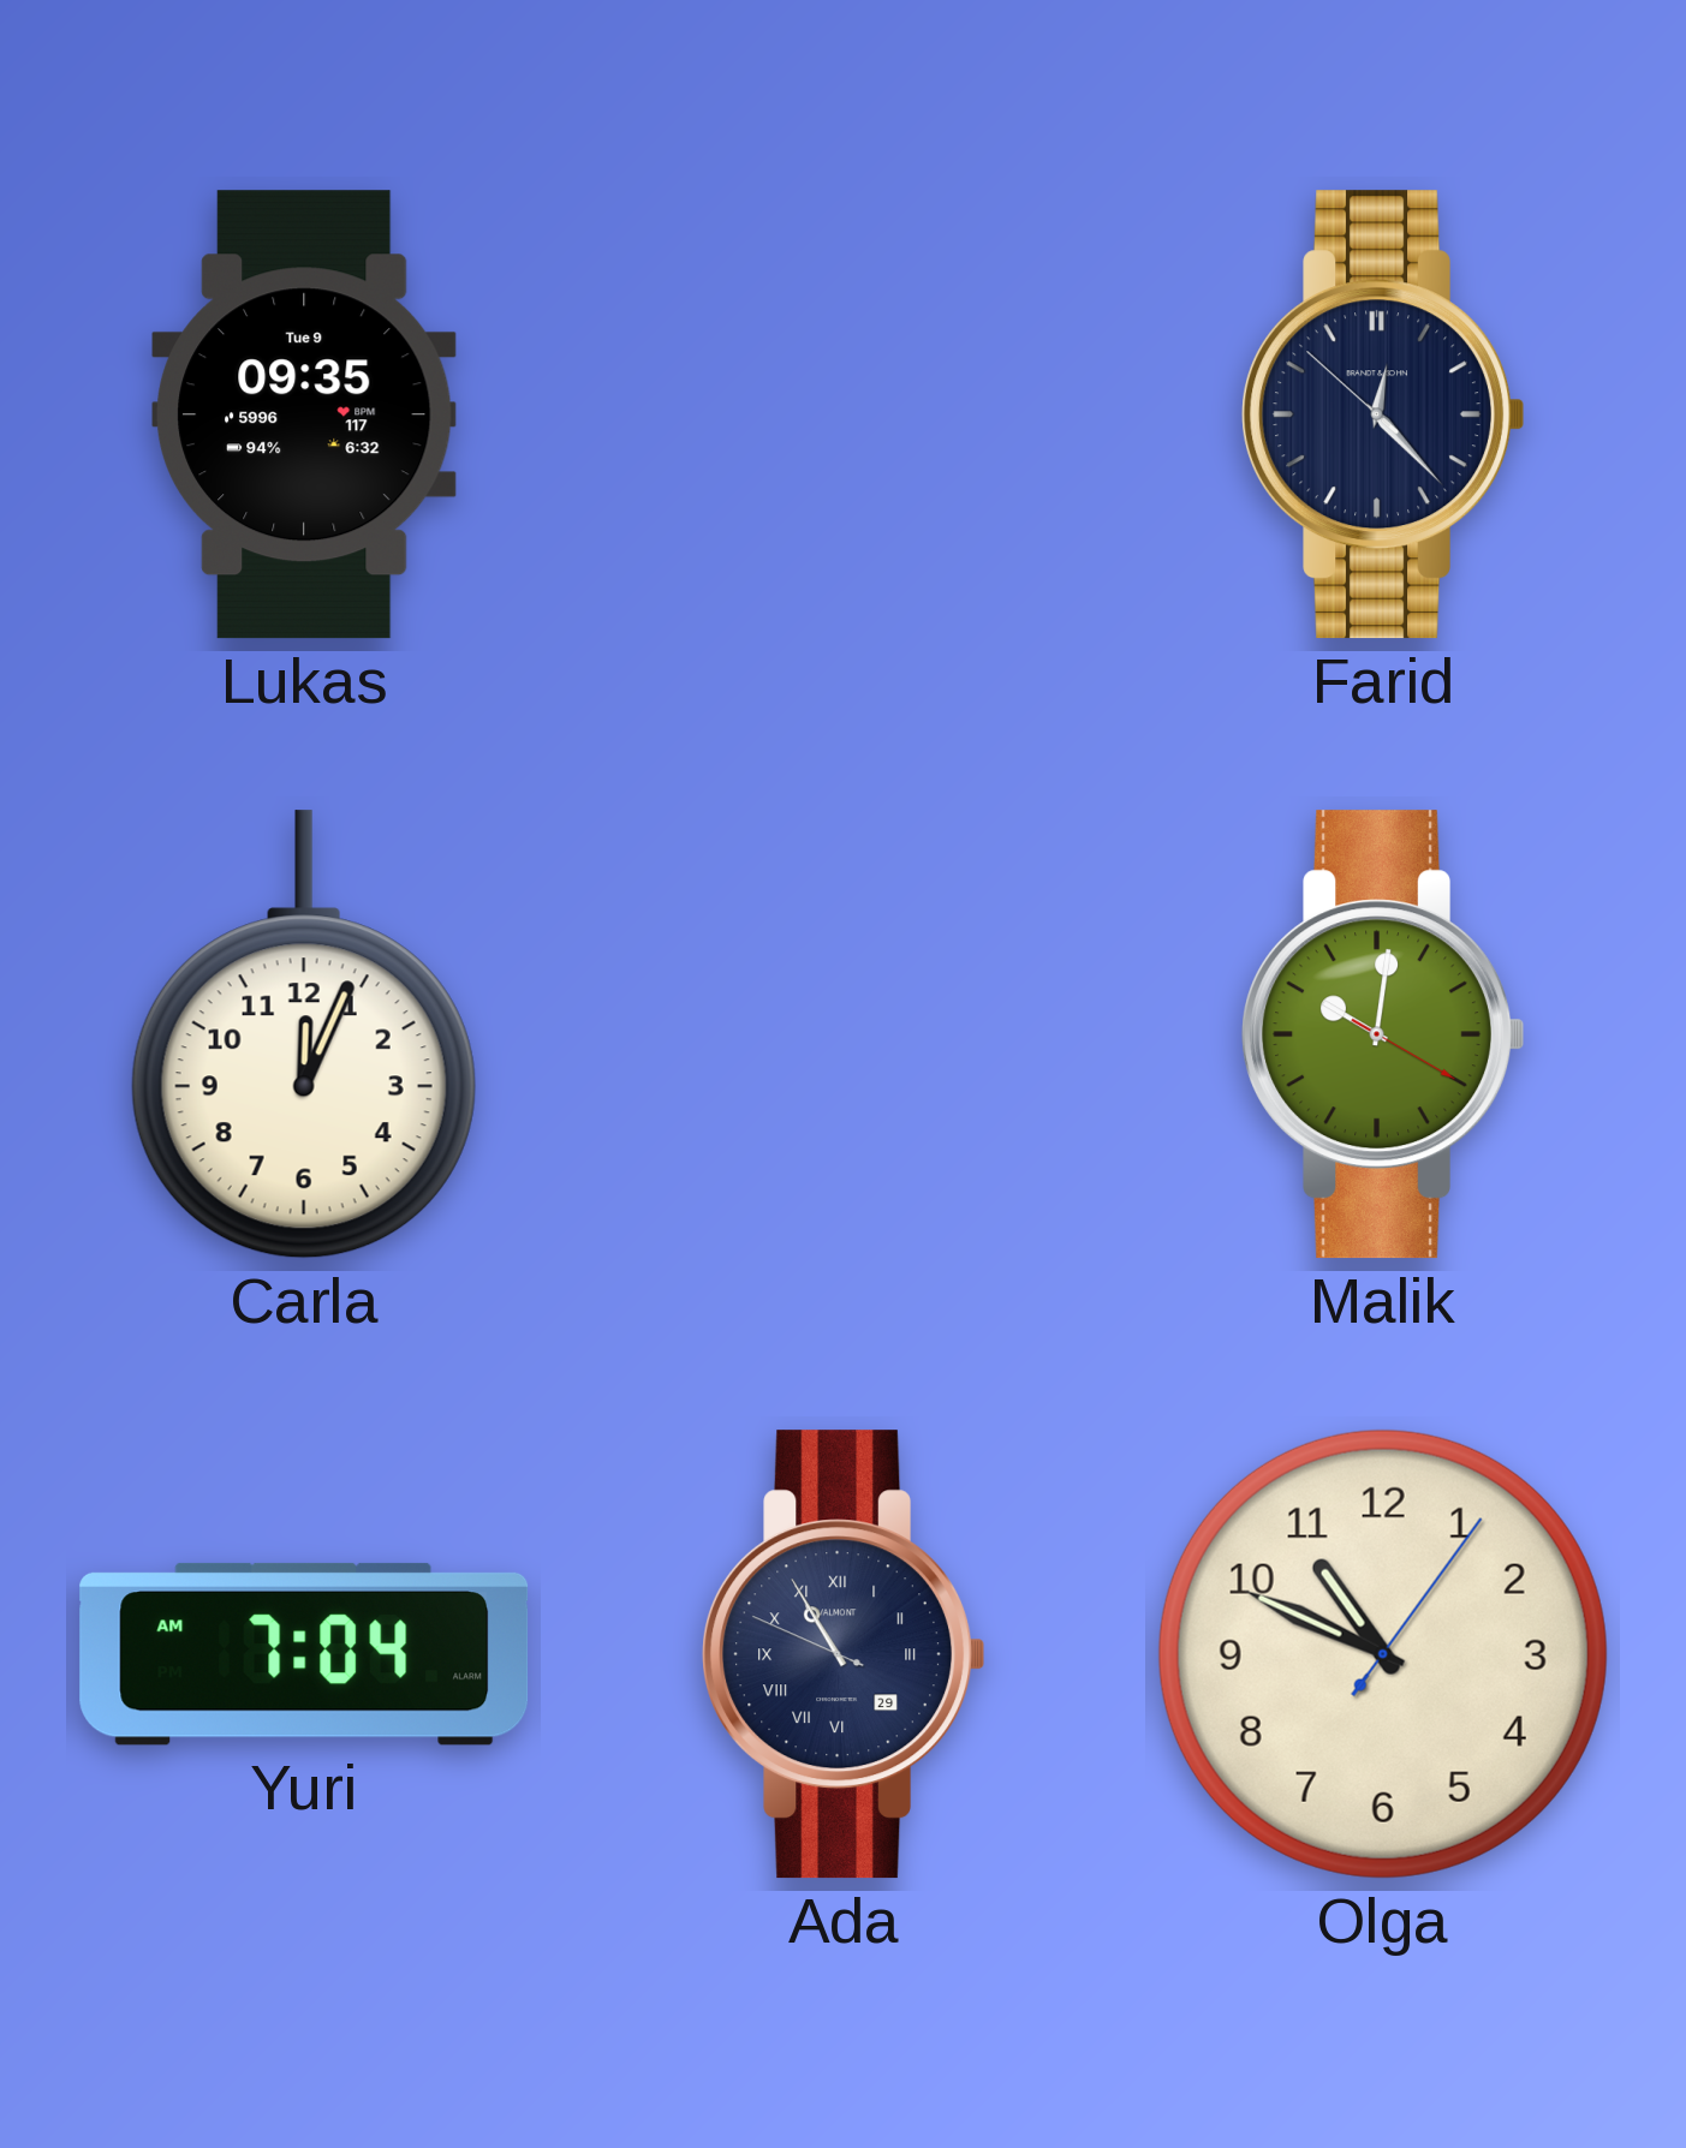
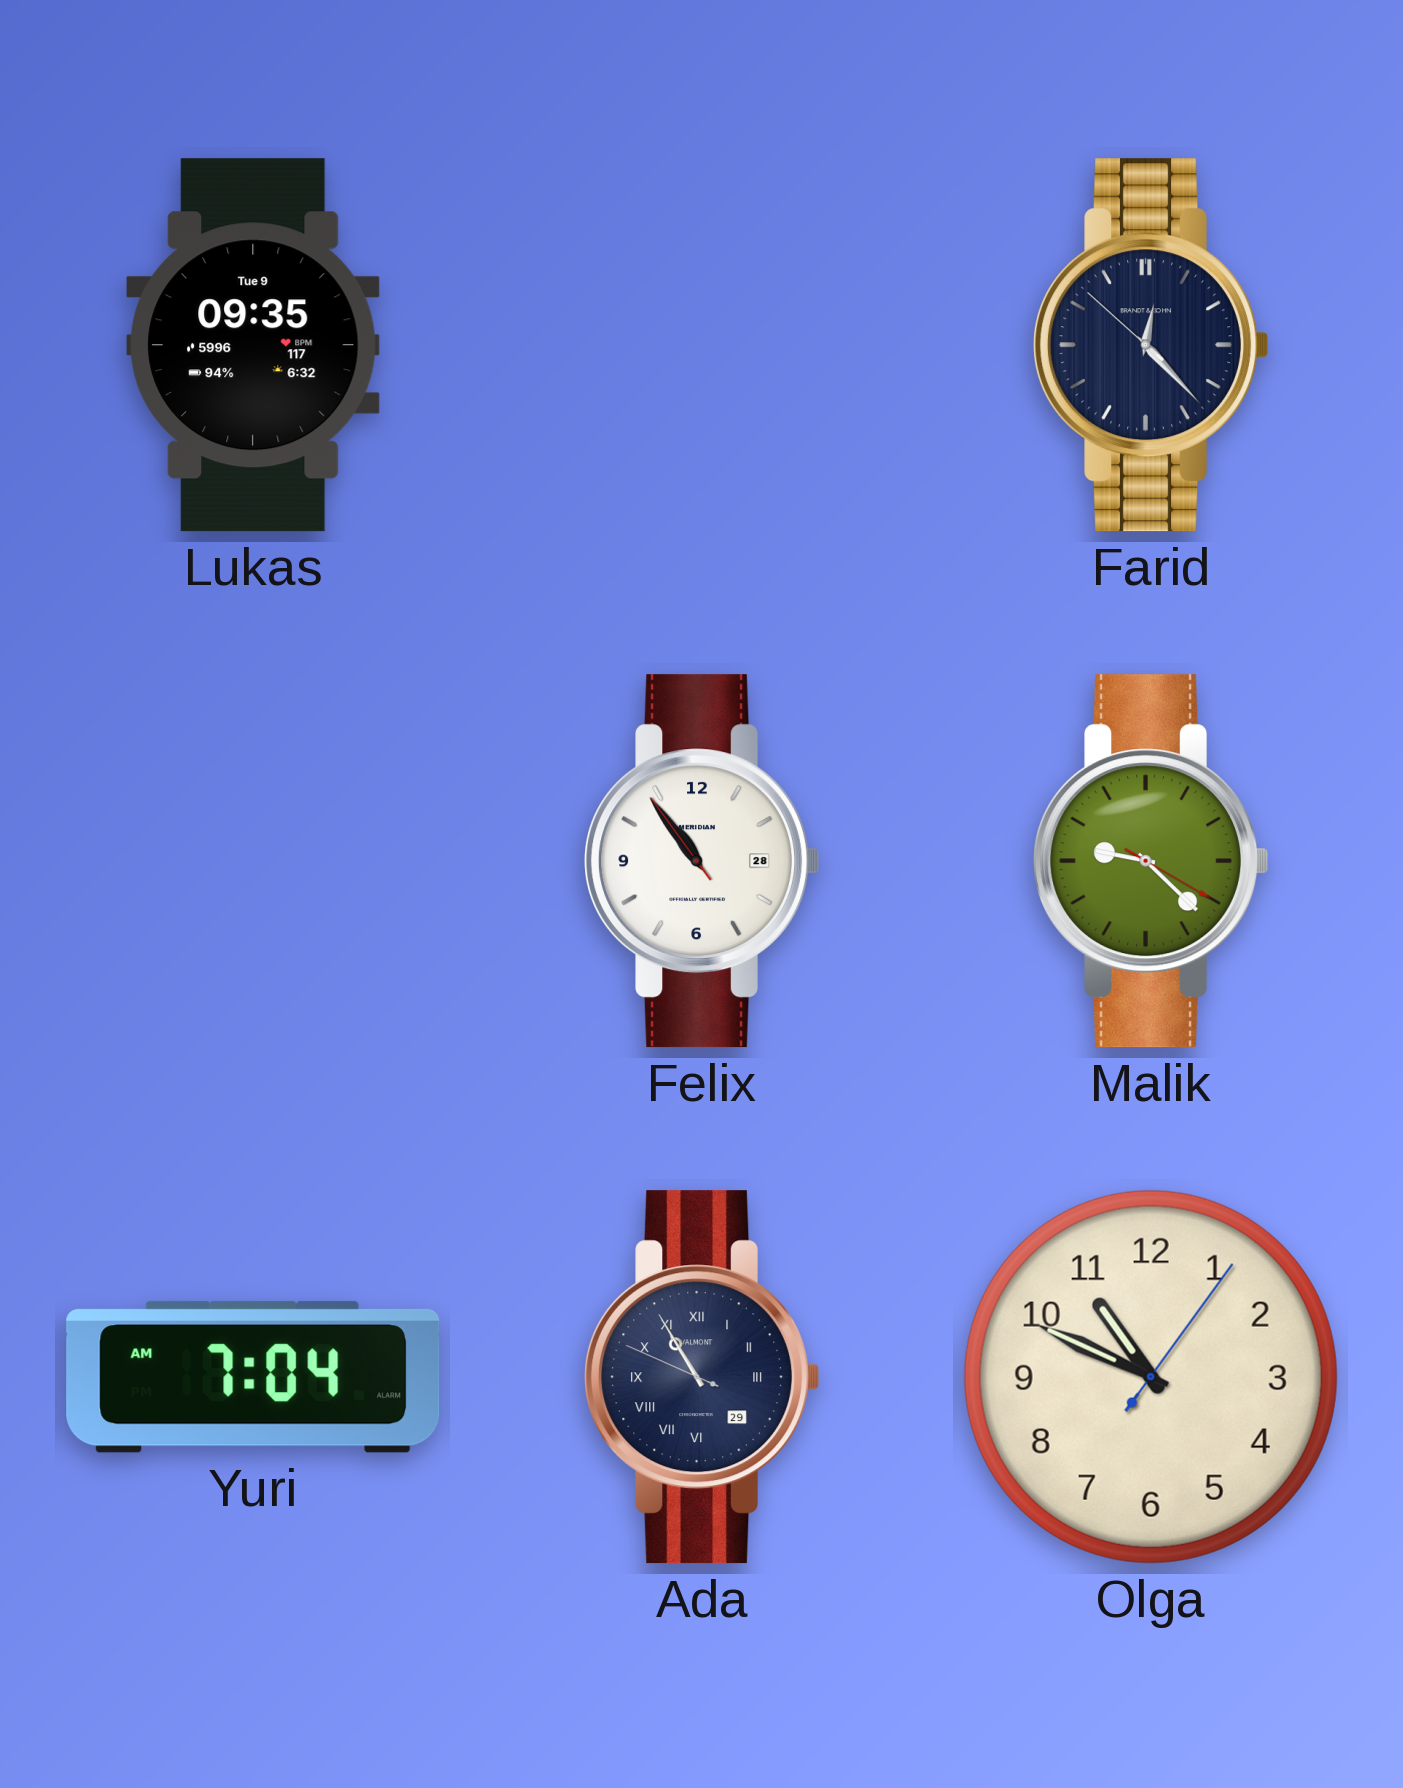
Carla: 12:04 -> none (304, 1034)
Felix: none -> 10:53 (701, 861)
Malik: 10:01 -> 9:22 (1150, 861)
